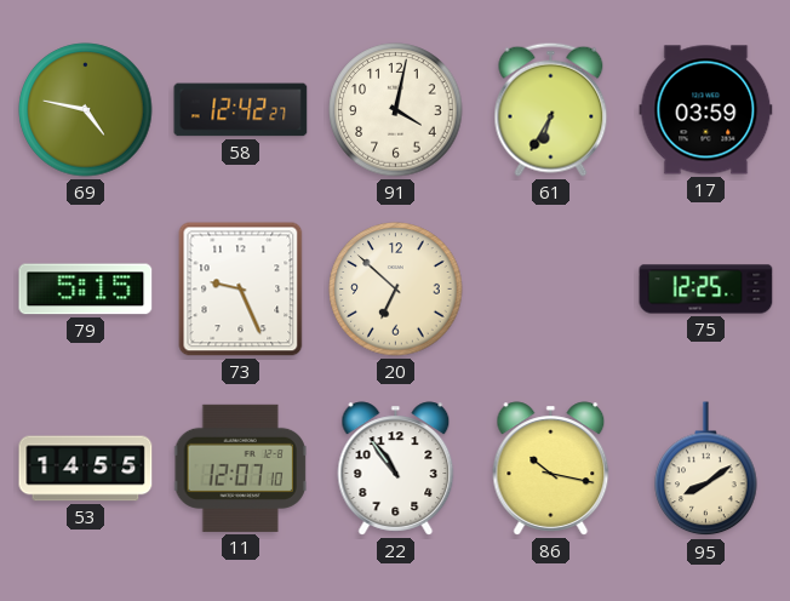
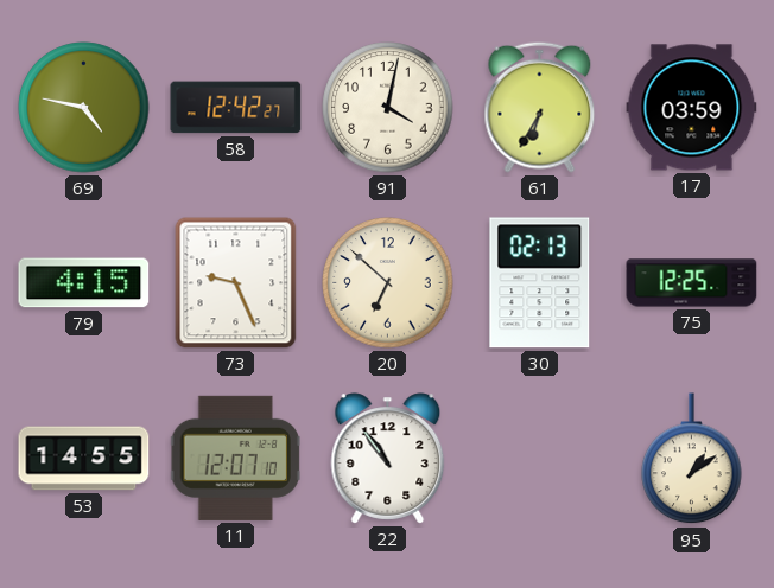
79: 5:15 -> 4:15 (84, 283)
30: none -> 02:13 (540, 283)
86: 10:17 -> none (551, 469)
95: 8:09 -> 1:09 (692, 459)
